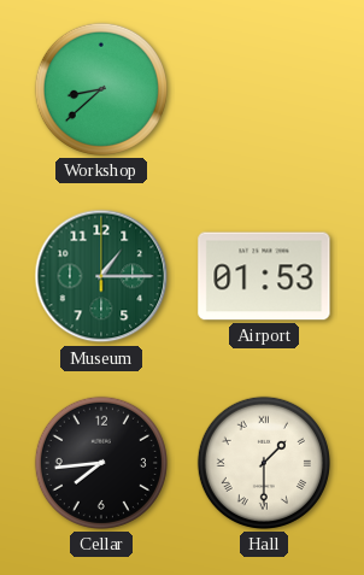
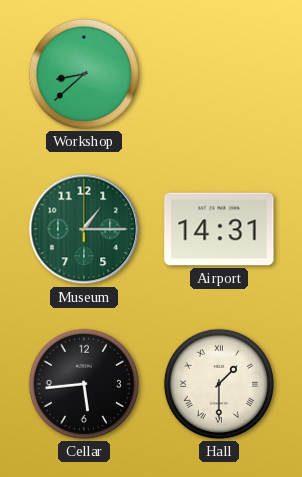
Airport: 01:53 -> 14:31 (219, 229)
Cellar: 7:44 -> 5:44 (84, 384)
